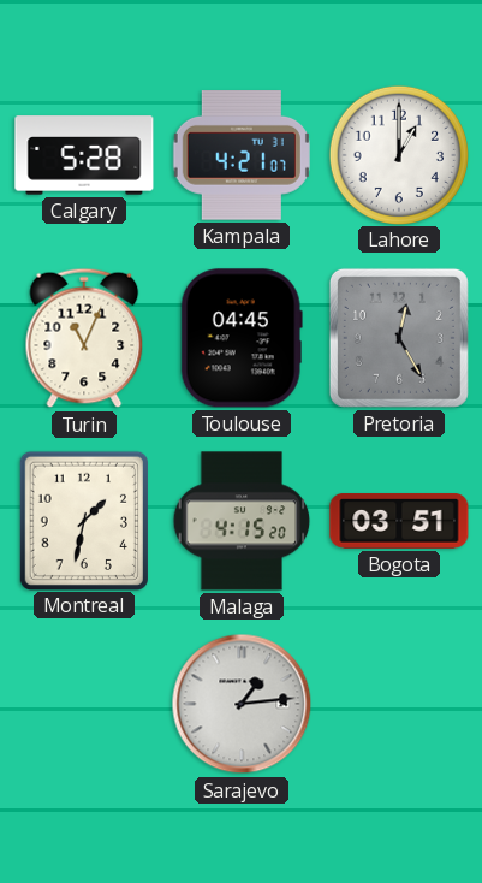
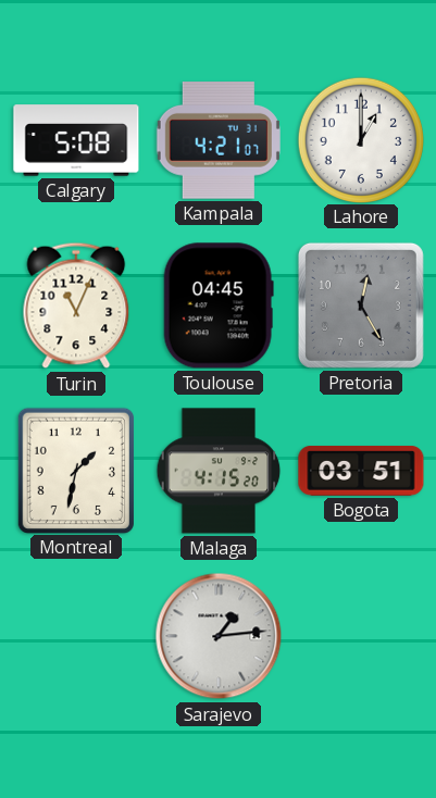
Calgary: 5:28 -> 5:08 (76, 140)
